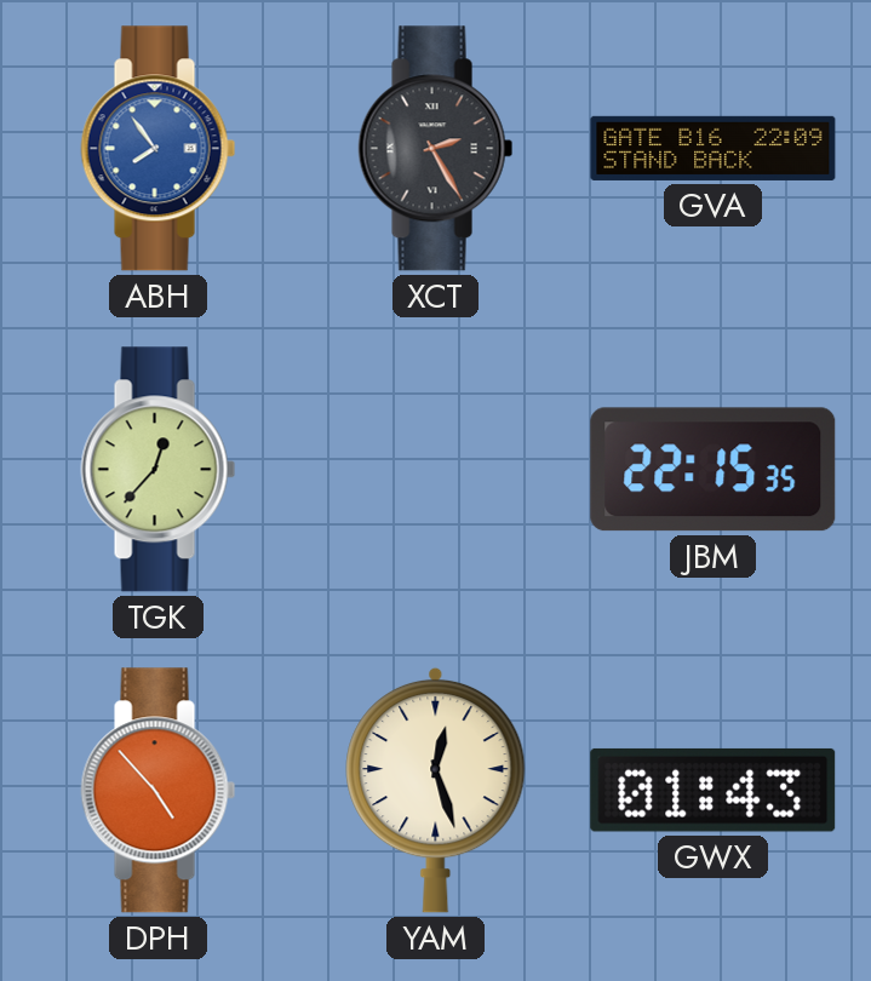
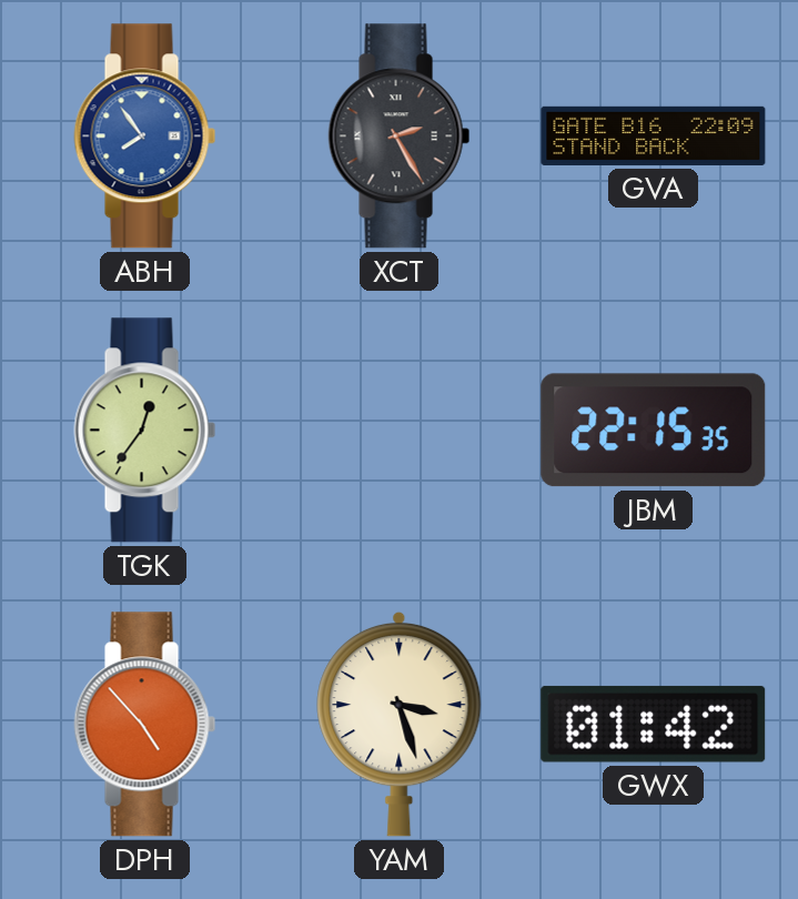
TGK: 12:37 -> 12:36 (145, 431)
YAM: 12:27 -> 3:27 (400, 724)
GWX: 01:43 -> 01:42 (654, 724)
